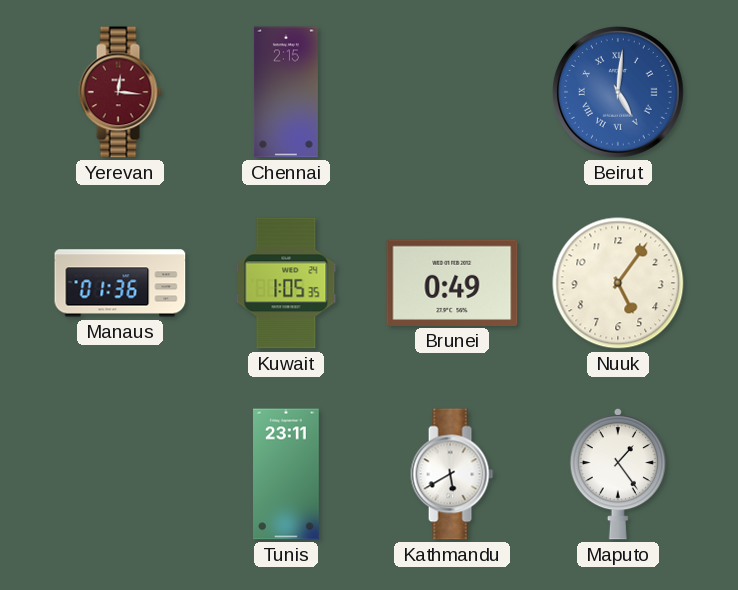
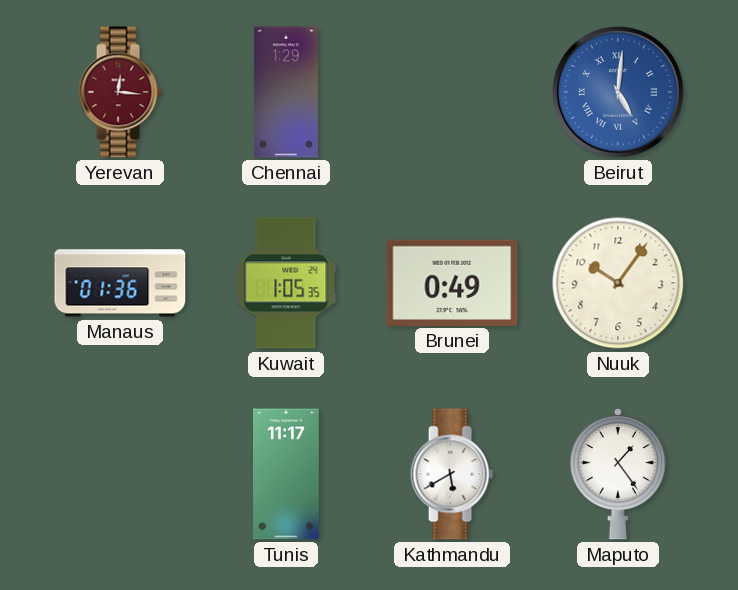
Chennai: 2:15 -> 1:29 (286, 92)
Nuuk: 5:06 -> 10:06 (618, 283)
Tunis: 23:11 -> 11:17 (287, 474)
